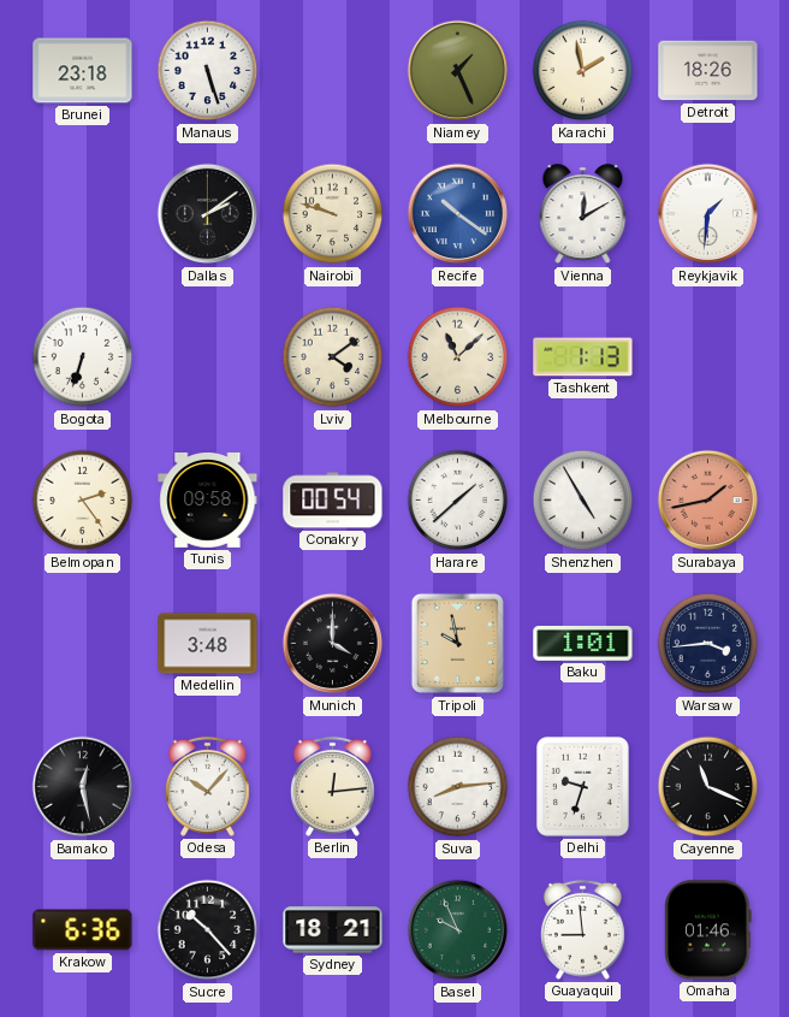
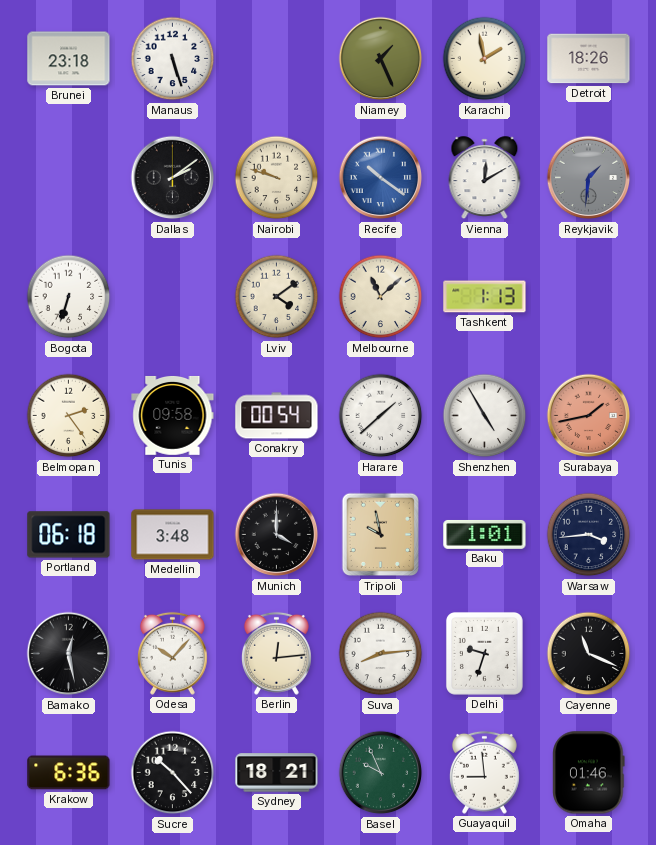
Reykjavik dial: white -> grey (589, 178)
Portland: none -> 06:18 (69, 535)
